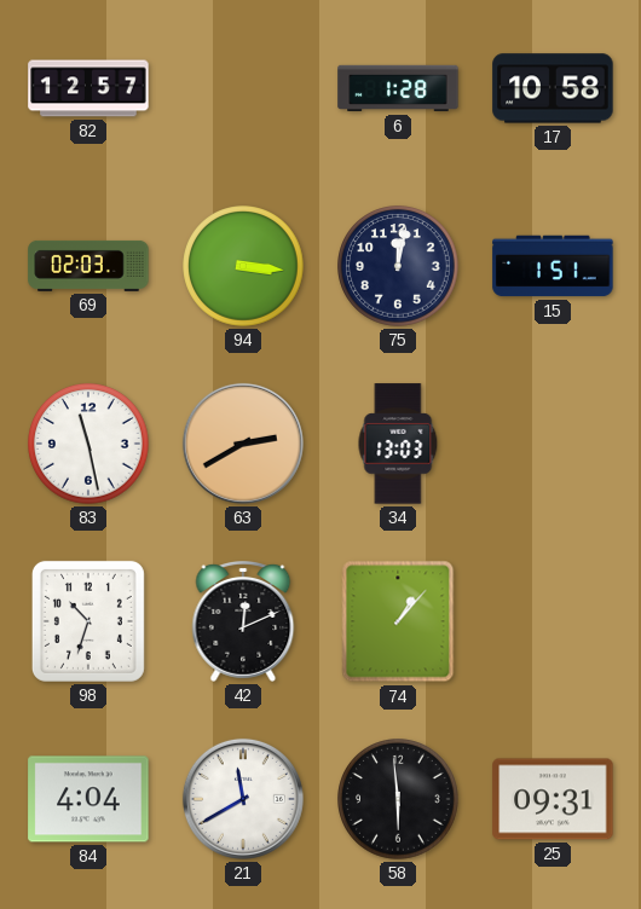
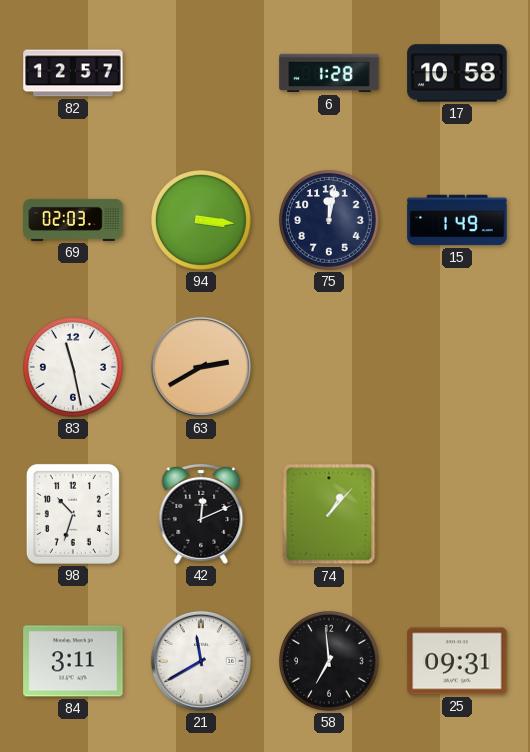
15: 1:51 -> 1:49 (457, 220)
34: 13:03 -> none (398, 444)
84: 4:04 -> 3:11 (73, 661)
58: 5:59 -> 6:59 (329, 661)
